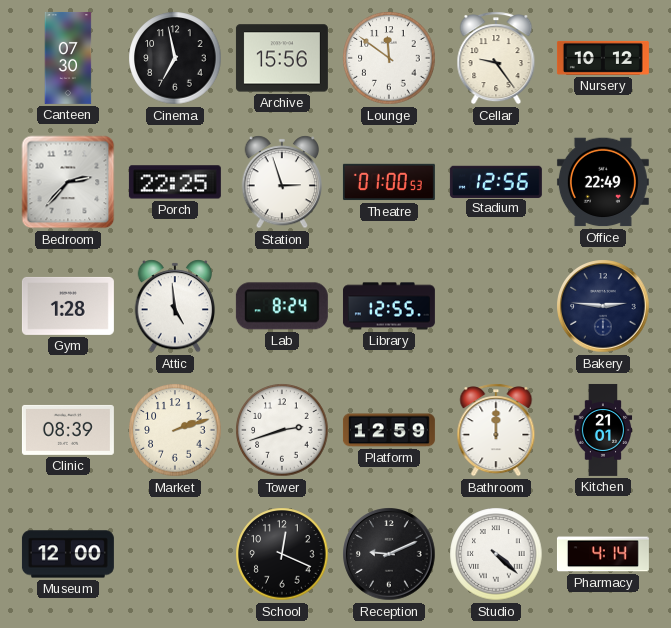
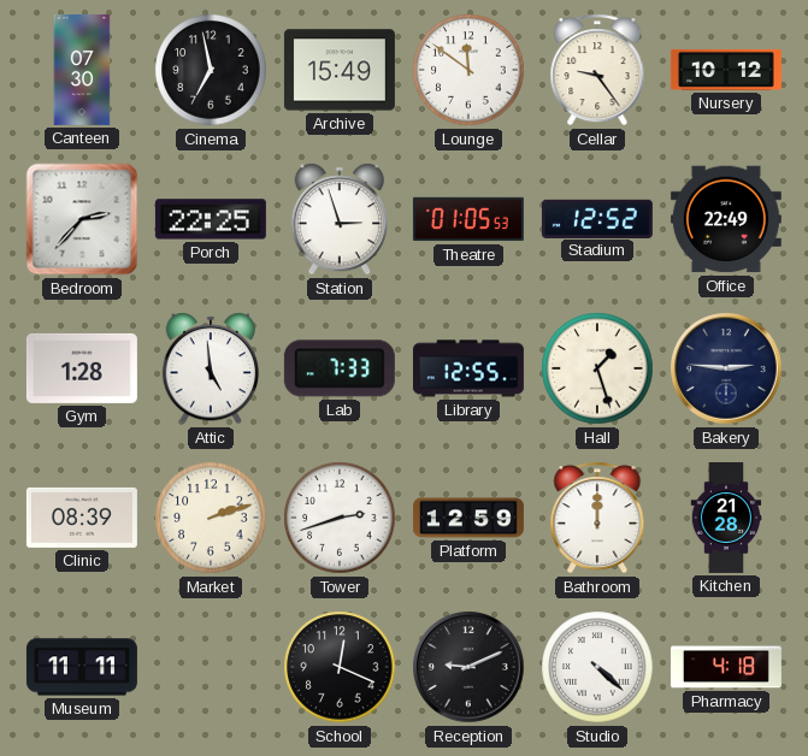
Archive: 15:56 -> 15:49 (340, 70)
Theatre: 01:00 -> 01:05 (468, 219)
Stadium: 12:56 -> 12:52 (597, 218)
Lab: 8:24 -> 7:33 (340, 368)
Hall: none -> 1:27 (597, 368)
Kitchen: 21:01 -> 21:28 (726, 518)
Museum: 12:00 -> 11:11 (82, 667)
Pharmacy: 4:14 -> 4:18 (726, 667)
